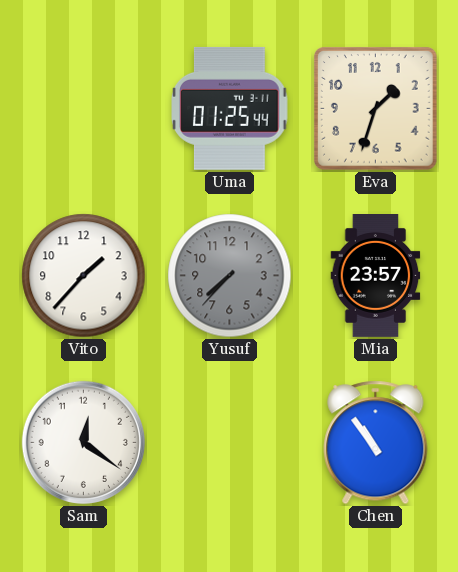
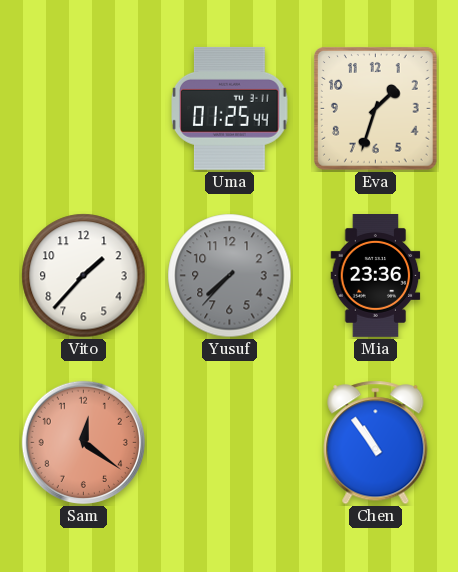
Mia: 23:57 -> 23:36 (376, 276)
Sam dial: white -> salmon (83, 442)
